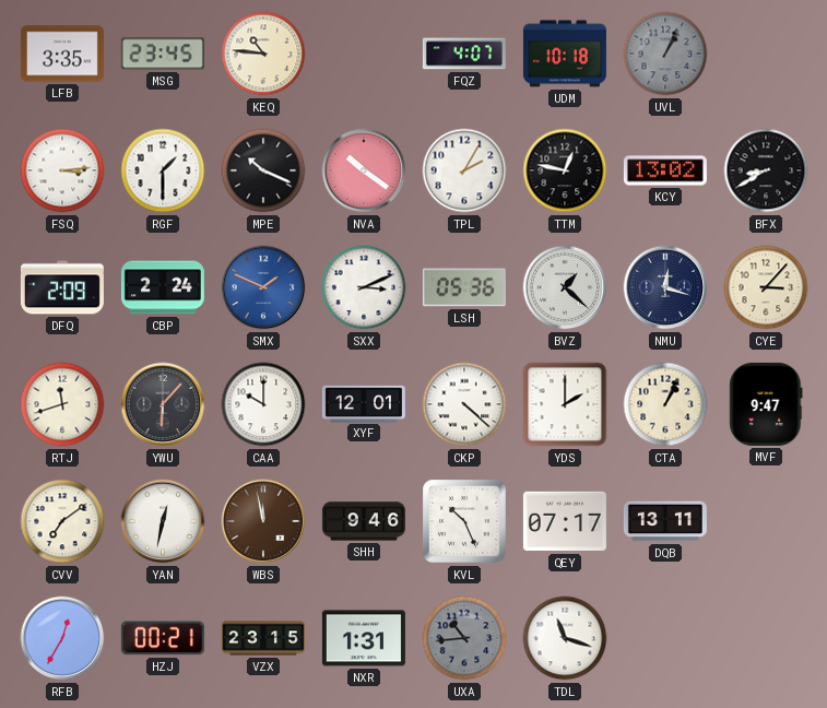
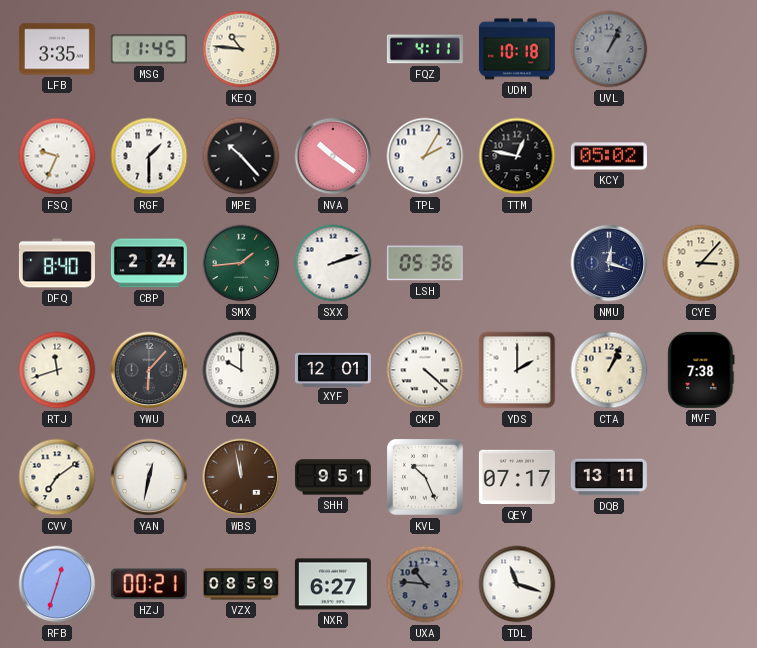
MSG: 23:45 -> 11:45 (149, 49)
FQZ: 4:07 -> 4:11 (425, 49)
FSQ: 3:14 -> 9:34 (57, 156)
MPE: 10:19 -> 10:23 (241, 156)
KCY: 13:02 -> 05:02 (609, 156)
BFX: 8:40 -> none (766, 170)
DFQ: 2:09 -> 8:40 (57, 263)
SMX: 1:49 -> 1:44 (241, 263)
SMX dial: blue -> green (241, 263)
SXX: 3:11 -> 2:12 (333, 263)
BVZ: 1:22 -> none (565, 287)
MVF: 9:47 -> 7:38 (701, 370)
SHH: 9:46 -> 9:51 (333, 477)
RFB: 12:35 -> 12:33 (57, 584)
VZX: 23:15 -> 08:59 (241, 584)
NXR: 1:31 -> 6:27 (333, 584)
UXA: 10:44 -> 10:46 (425, 584)
